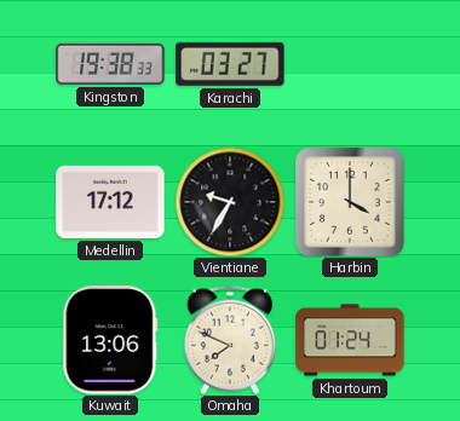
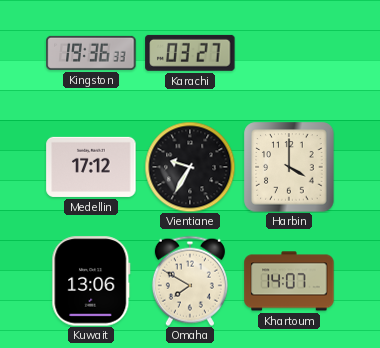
Kingston: 19:38 -> 19:36 (91, 53)
Omaha: 7:49 -> 7:50 (190, 281)
Khartoum: 01:24 -> 14:07 (289, 281)
